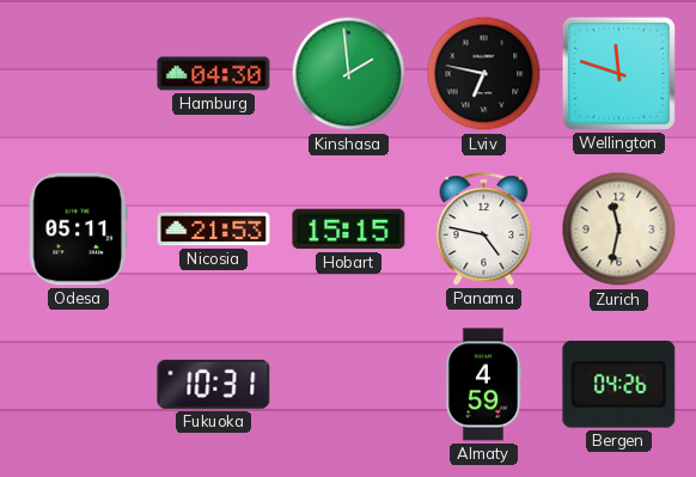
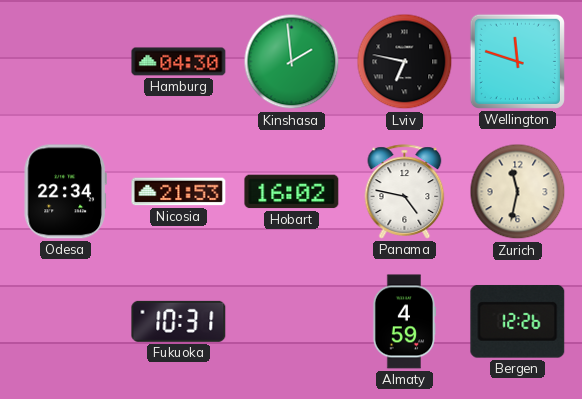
Odesa: 05:11 -> 22:34 (65, 192)
Hobart: 15:15 -> 16:02 (292, 192)
Bergen: 04:26 -> 12:26 (518, 321)
